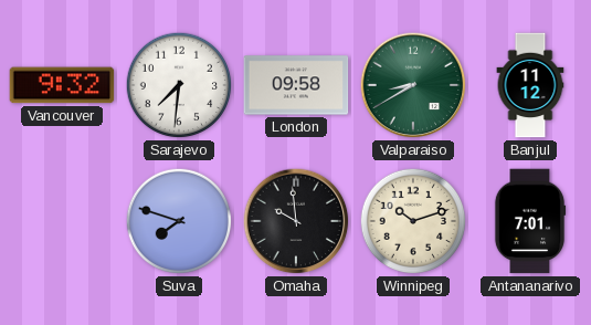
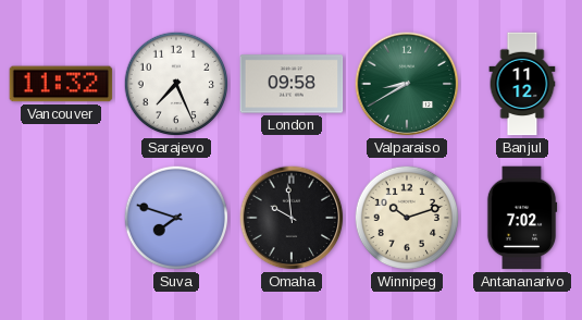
Vancouver: 9:32 -> 11:32 (61, 84)
Sarajevo: 7:31 -> 7:26 (176, 84)
Antananarivo: 7:01 -> 7:02 (522, 218)
